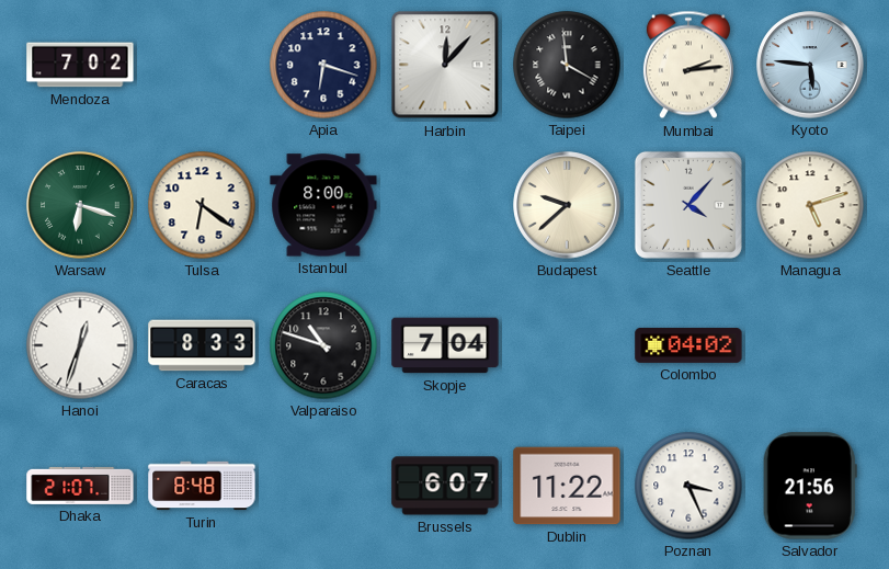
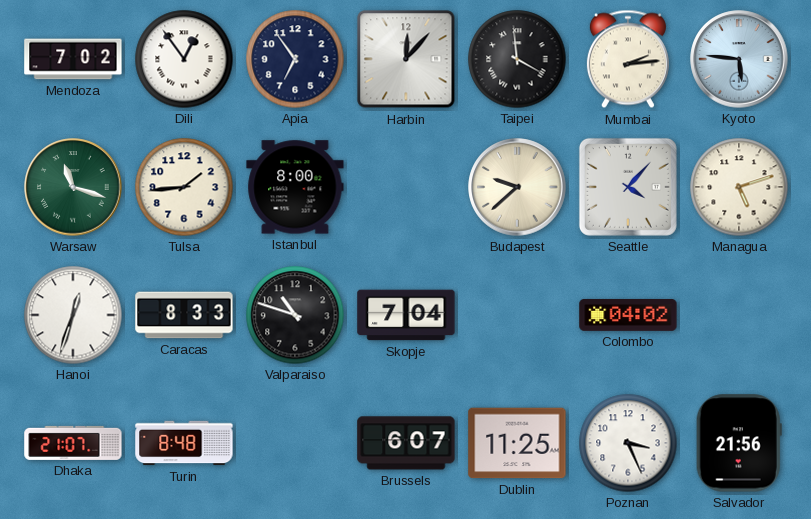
Dili: none -> 12:54 (184, 59)
Apia: 6:18 -> 6:54 (295, 59)
Warsaw: 6:18 -> 11:18 (73, 187)
Tulsa: 6:21 -> 1:44 (184, 187)
Dublin: 11:22 -> 11:25 (517, 443)
